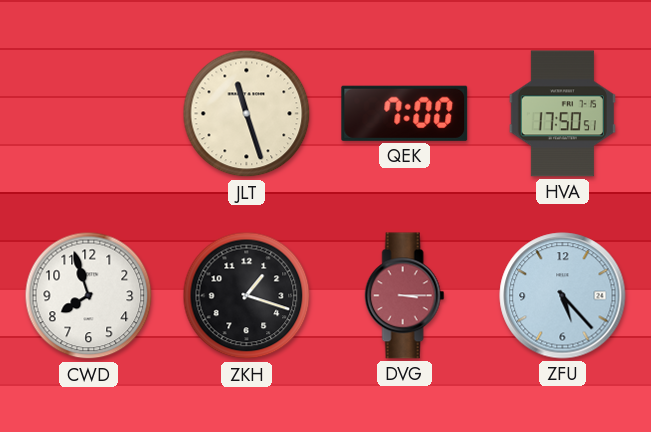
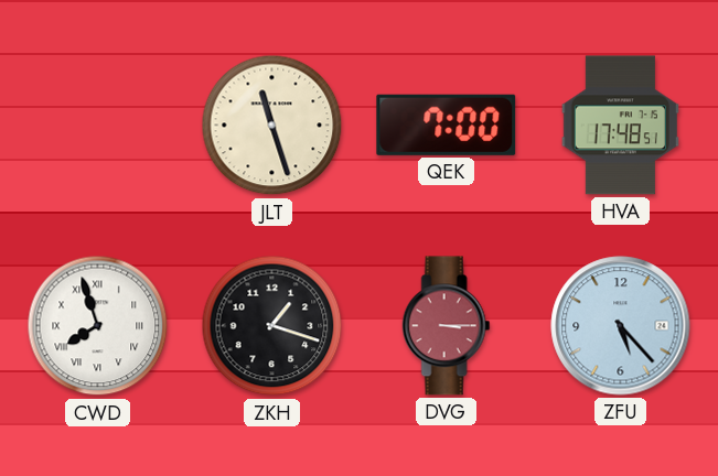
HVA: 17:50 -> 17:48 (620, 126)
CWD numerals: Arabic -> Roman (98, 326)
